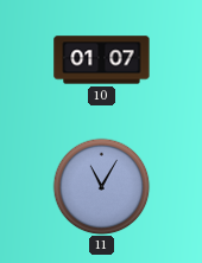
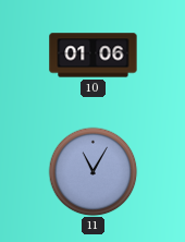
10: 01:07 -> 01:06 (94, 56)
